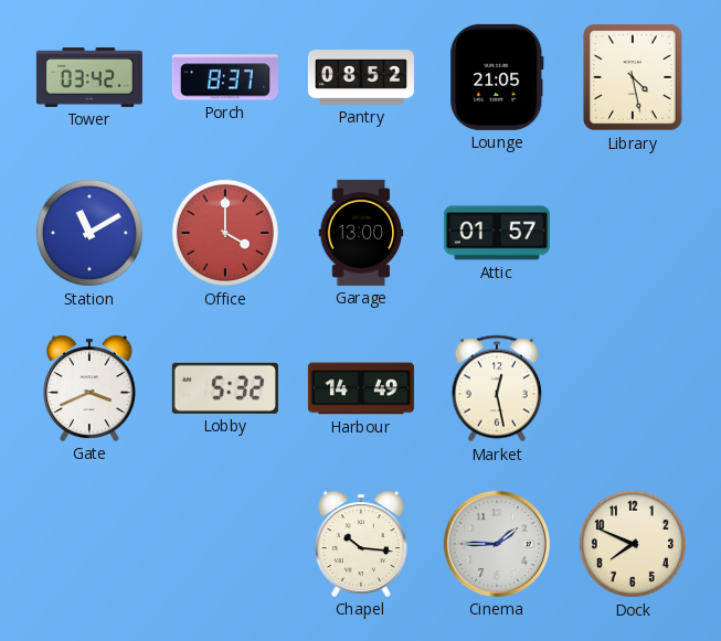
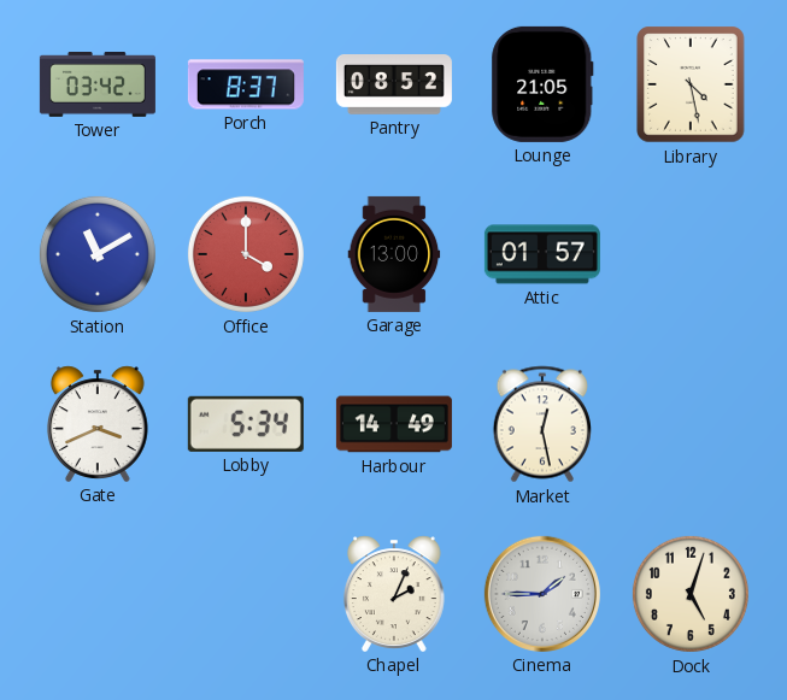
Lobby: 5:32 -> 5:34 (246, 424)
Chapel: 10:16 -> 2:04 (394, 594)
Dock: 7:49 -> 5:03 (691, 594)
